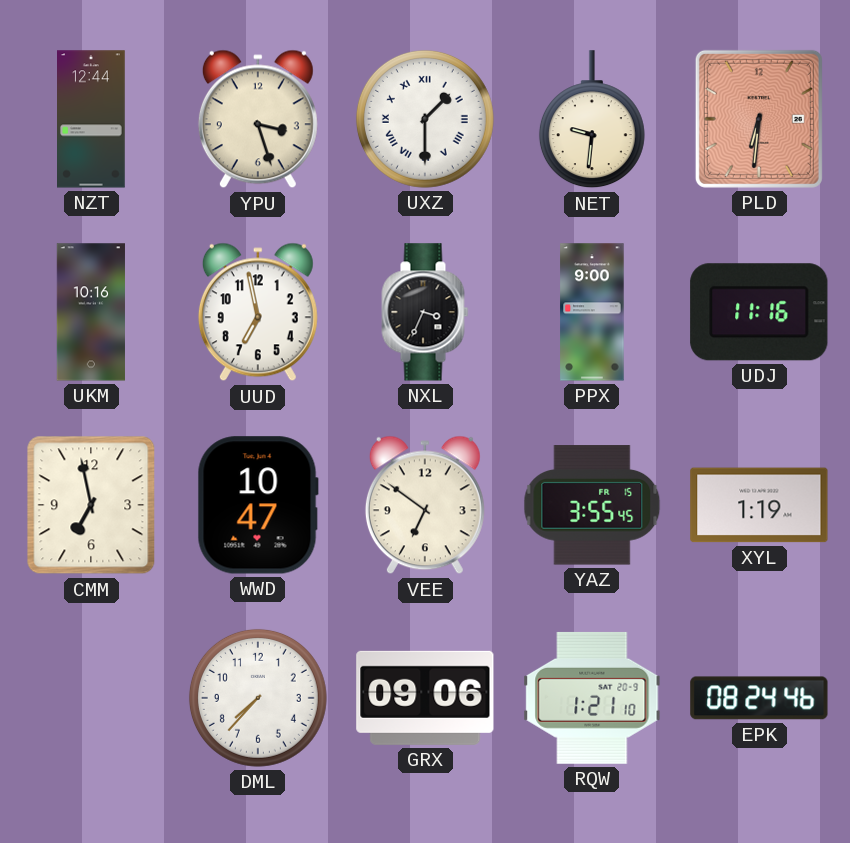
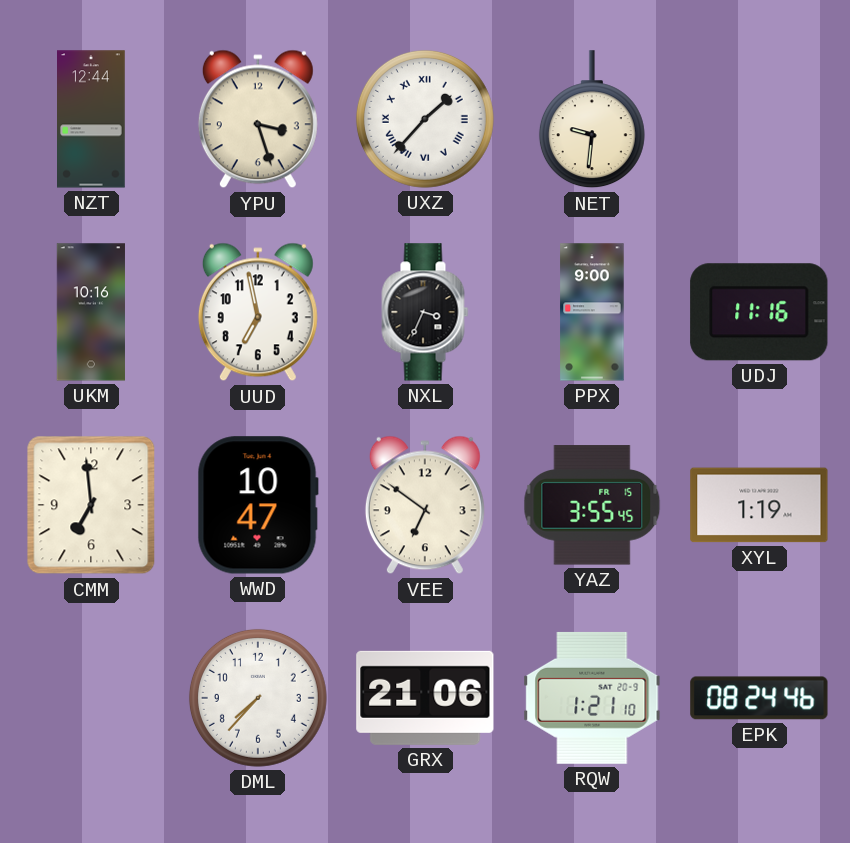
UXZ: 1:30 -> 1:37 (425, 119)
PLD: 6:31 -> none (759, 119)
CMM: 6:58 -> 6:59 (91, 505)
GRX: 09:06 -> 21:06 (425, 698)
